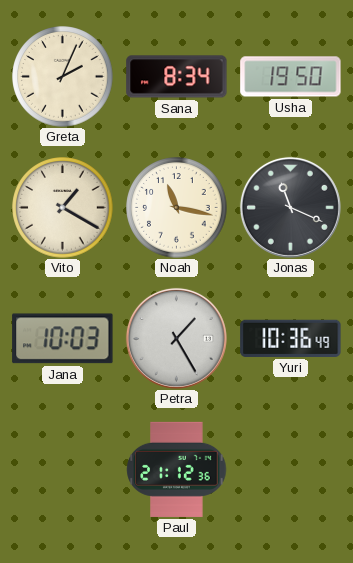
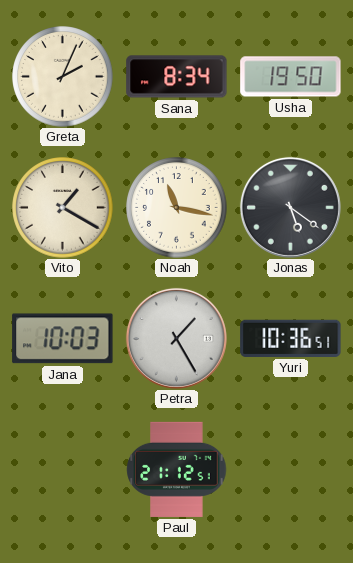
Jonas: 11:19 -> 5:21 (290, 207)
Yuri: 10:36:49 -> 10:36:51 (291, 338)
Paul: 21:12:36 -> 21:12:51 (177, 469)
